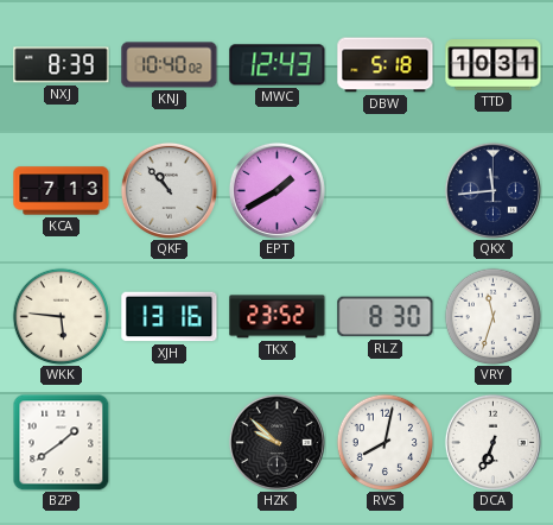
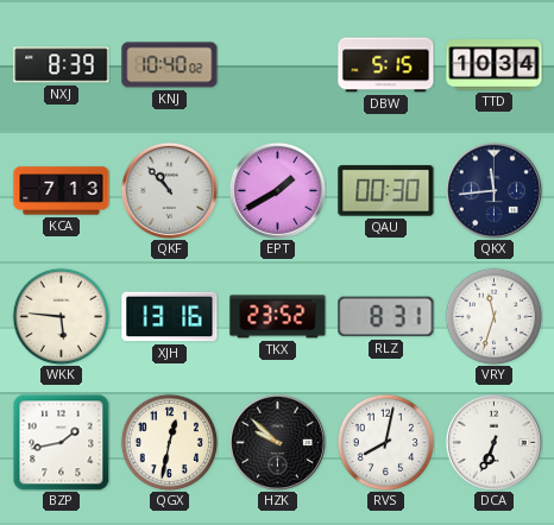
MWC: 12:43 -> none (278, 65)
DBW: 5:18 -> 5:15 (386, 65)
TTD: 10:31 -> 10:34 (495, 65)
QAU: none -> 00:30 (386, 191)
RLZ: 8:30 -> 8:31 (386, 317)
BZP: 1:39 -> 1:43 (61, 442)
QGX: none -> 12:32 (169, 442)
